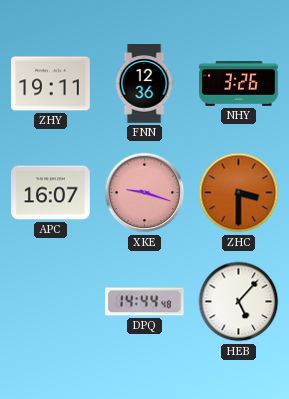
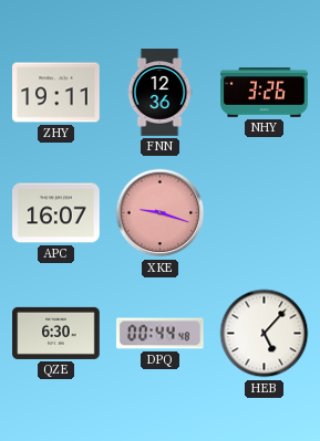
ZHC: 3:30 -> none (239, 193)
QZE: none -> 6:30 (56, 333)
DPQ: 14:44 -> 00:44 (161, 334)
